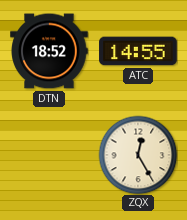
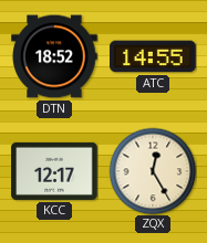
KCC: none -> 12:17 (54, 171)
